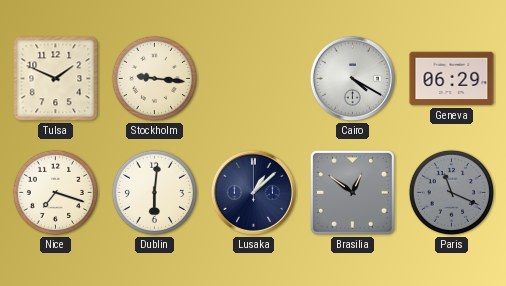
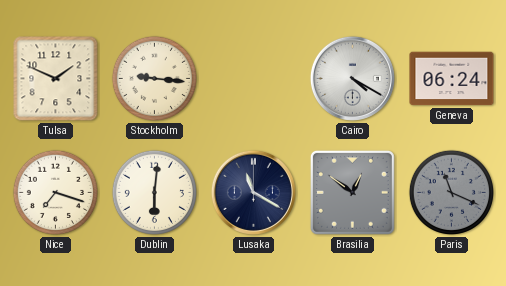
Geneva: 06:29 -> 06:24 (452, 79)
Lusaka: 1:08 -> 11:20 (253, 192)
